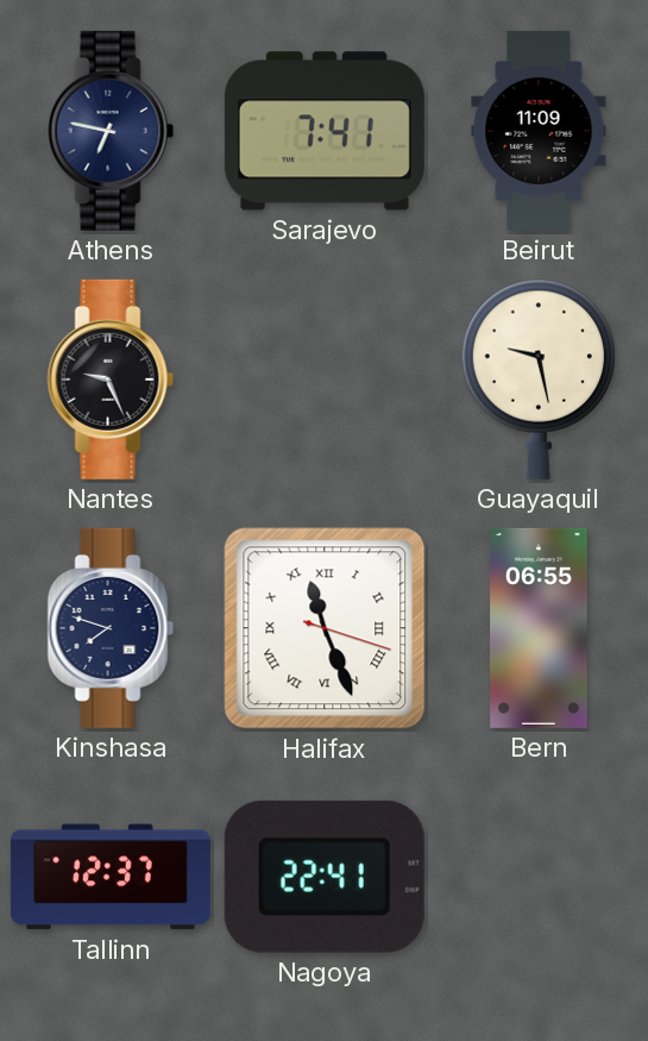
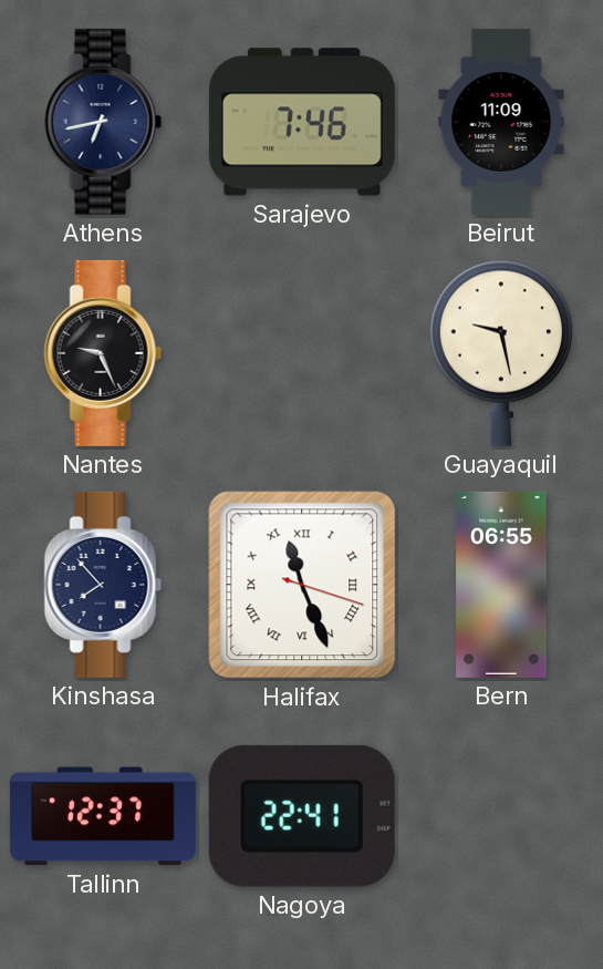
Athens: 6:47 -> 6:43 (103, 122)
Sarajevo: 7:41 -> 7:46 (302, 122)
Kinshasa: 7:48 -> 7:53 (103, 585)
